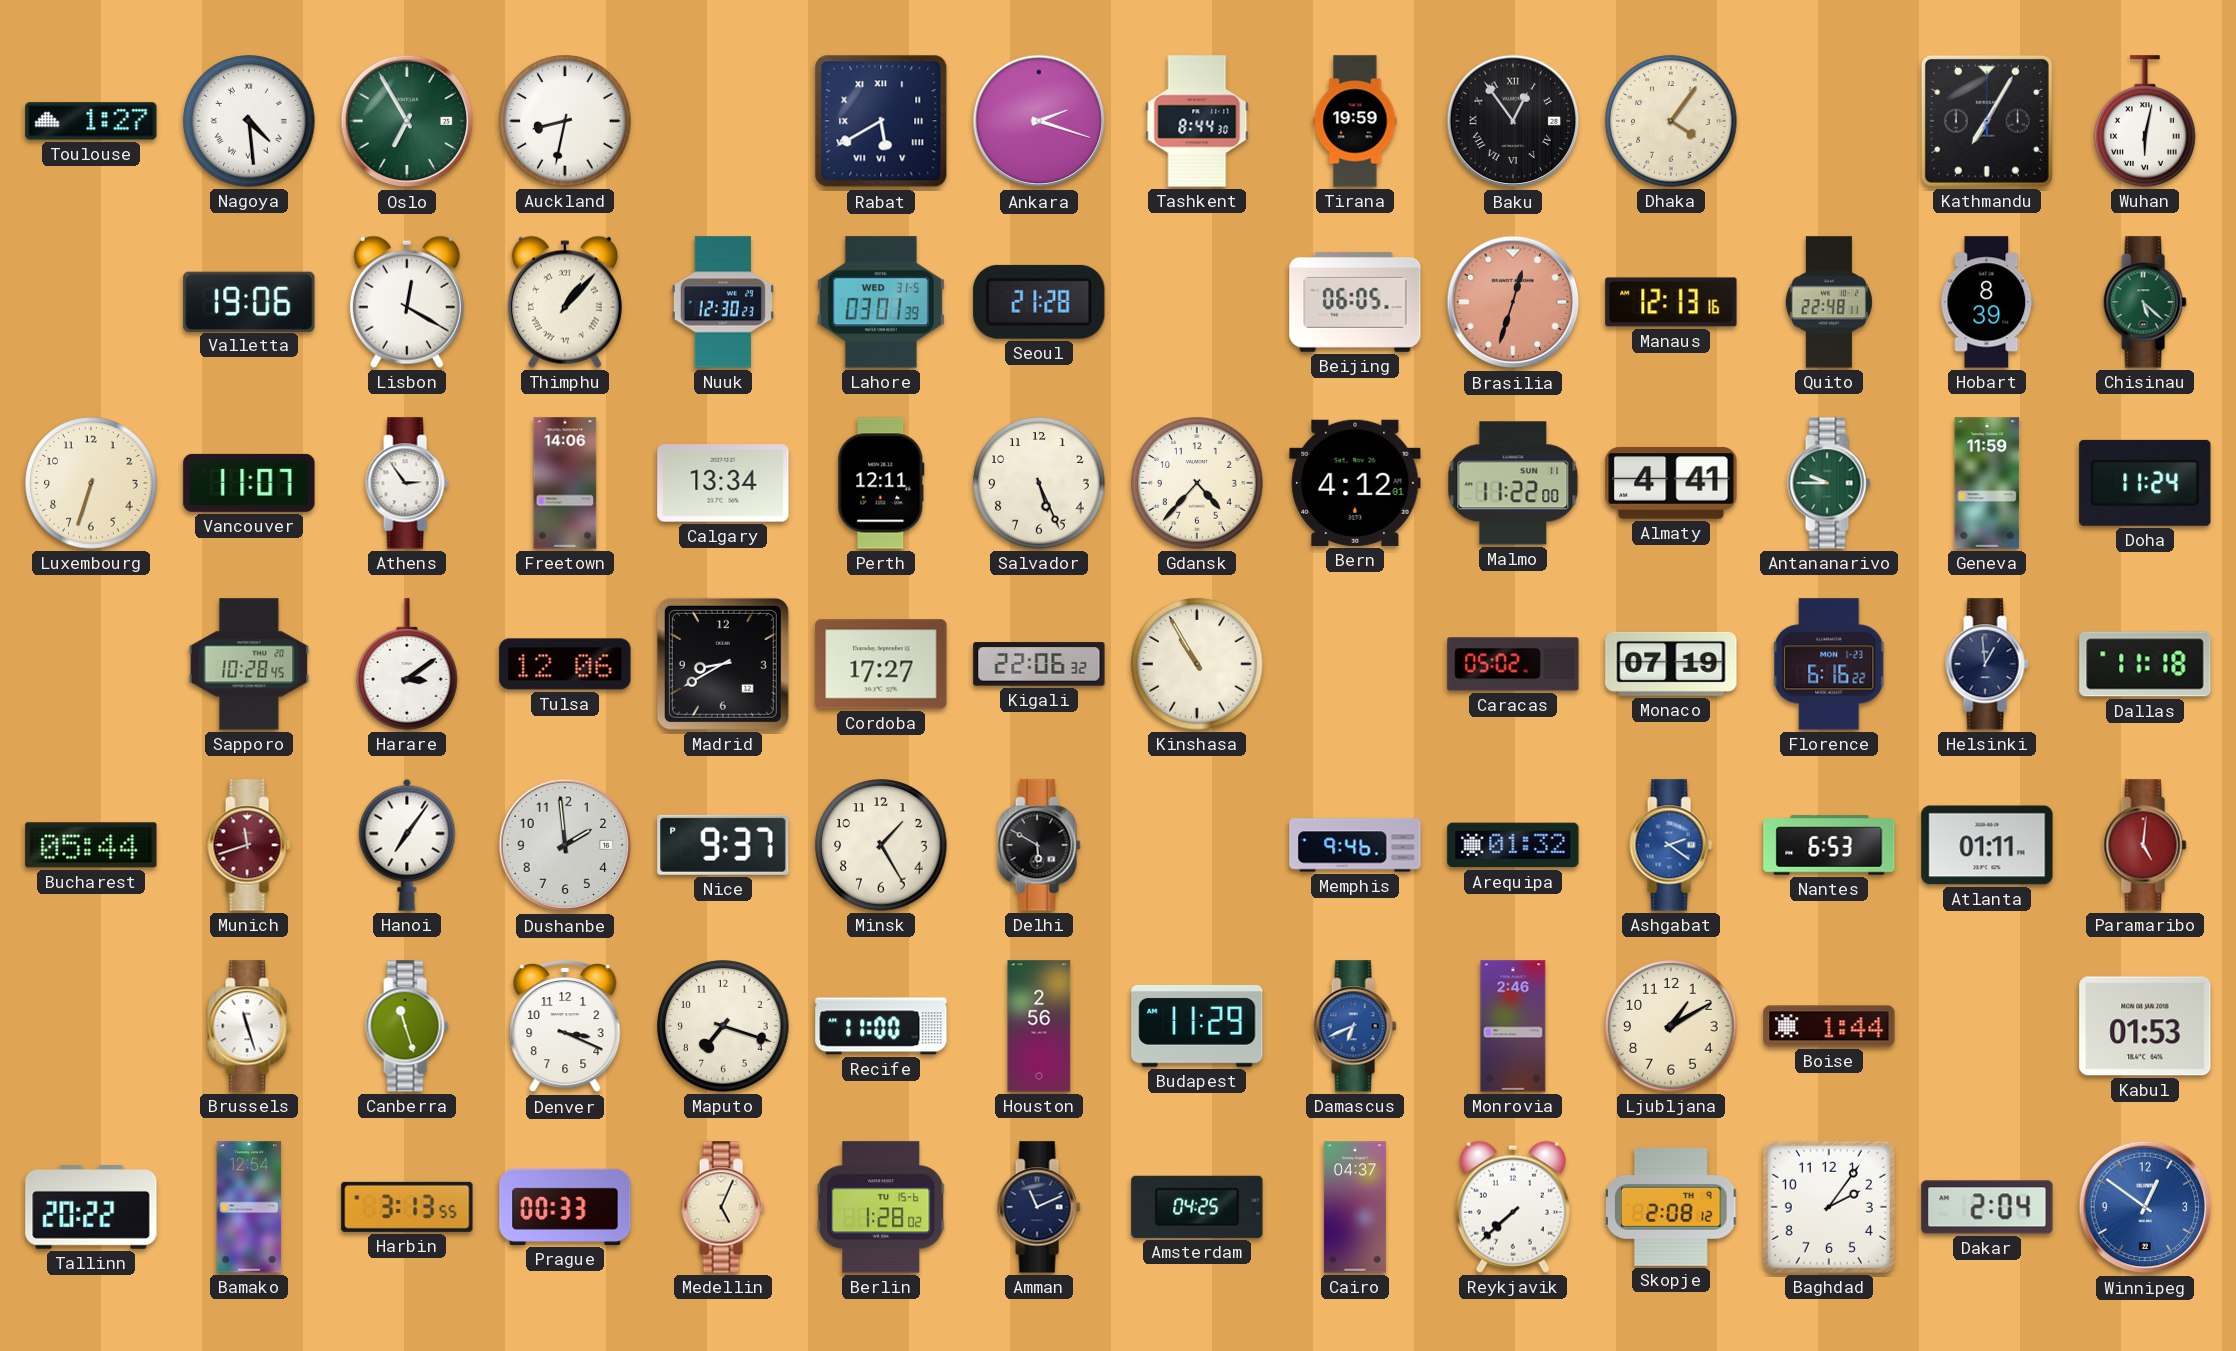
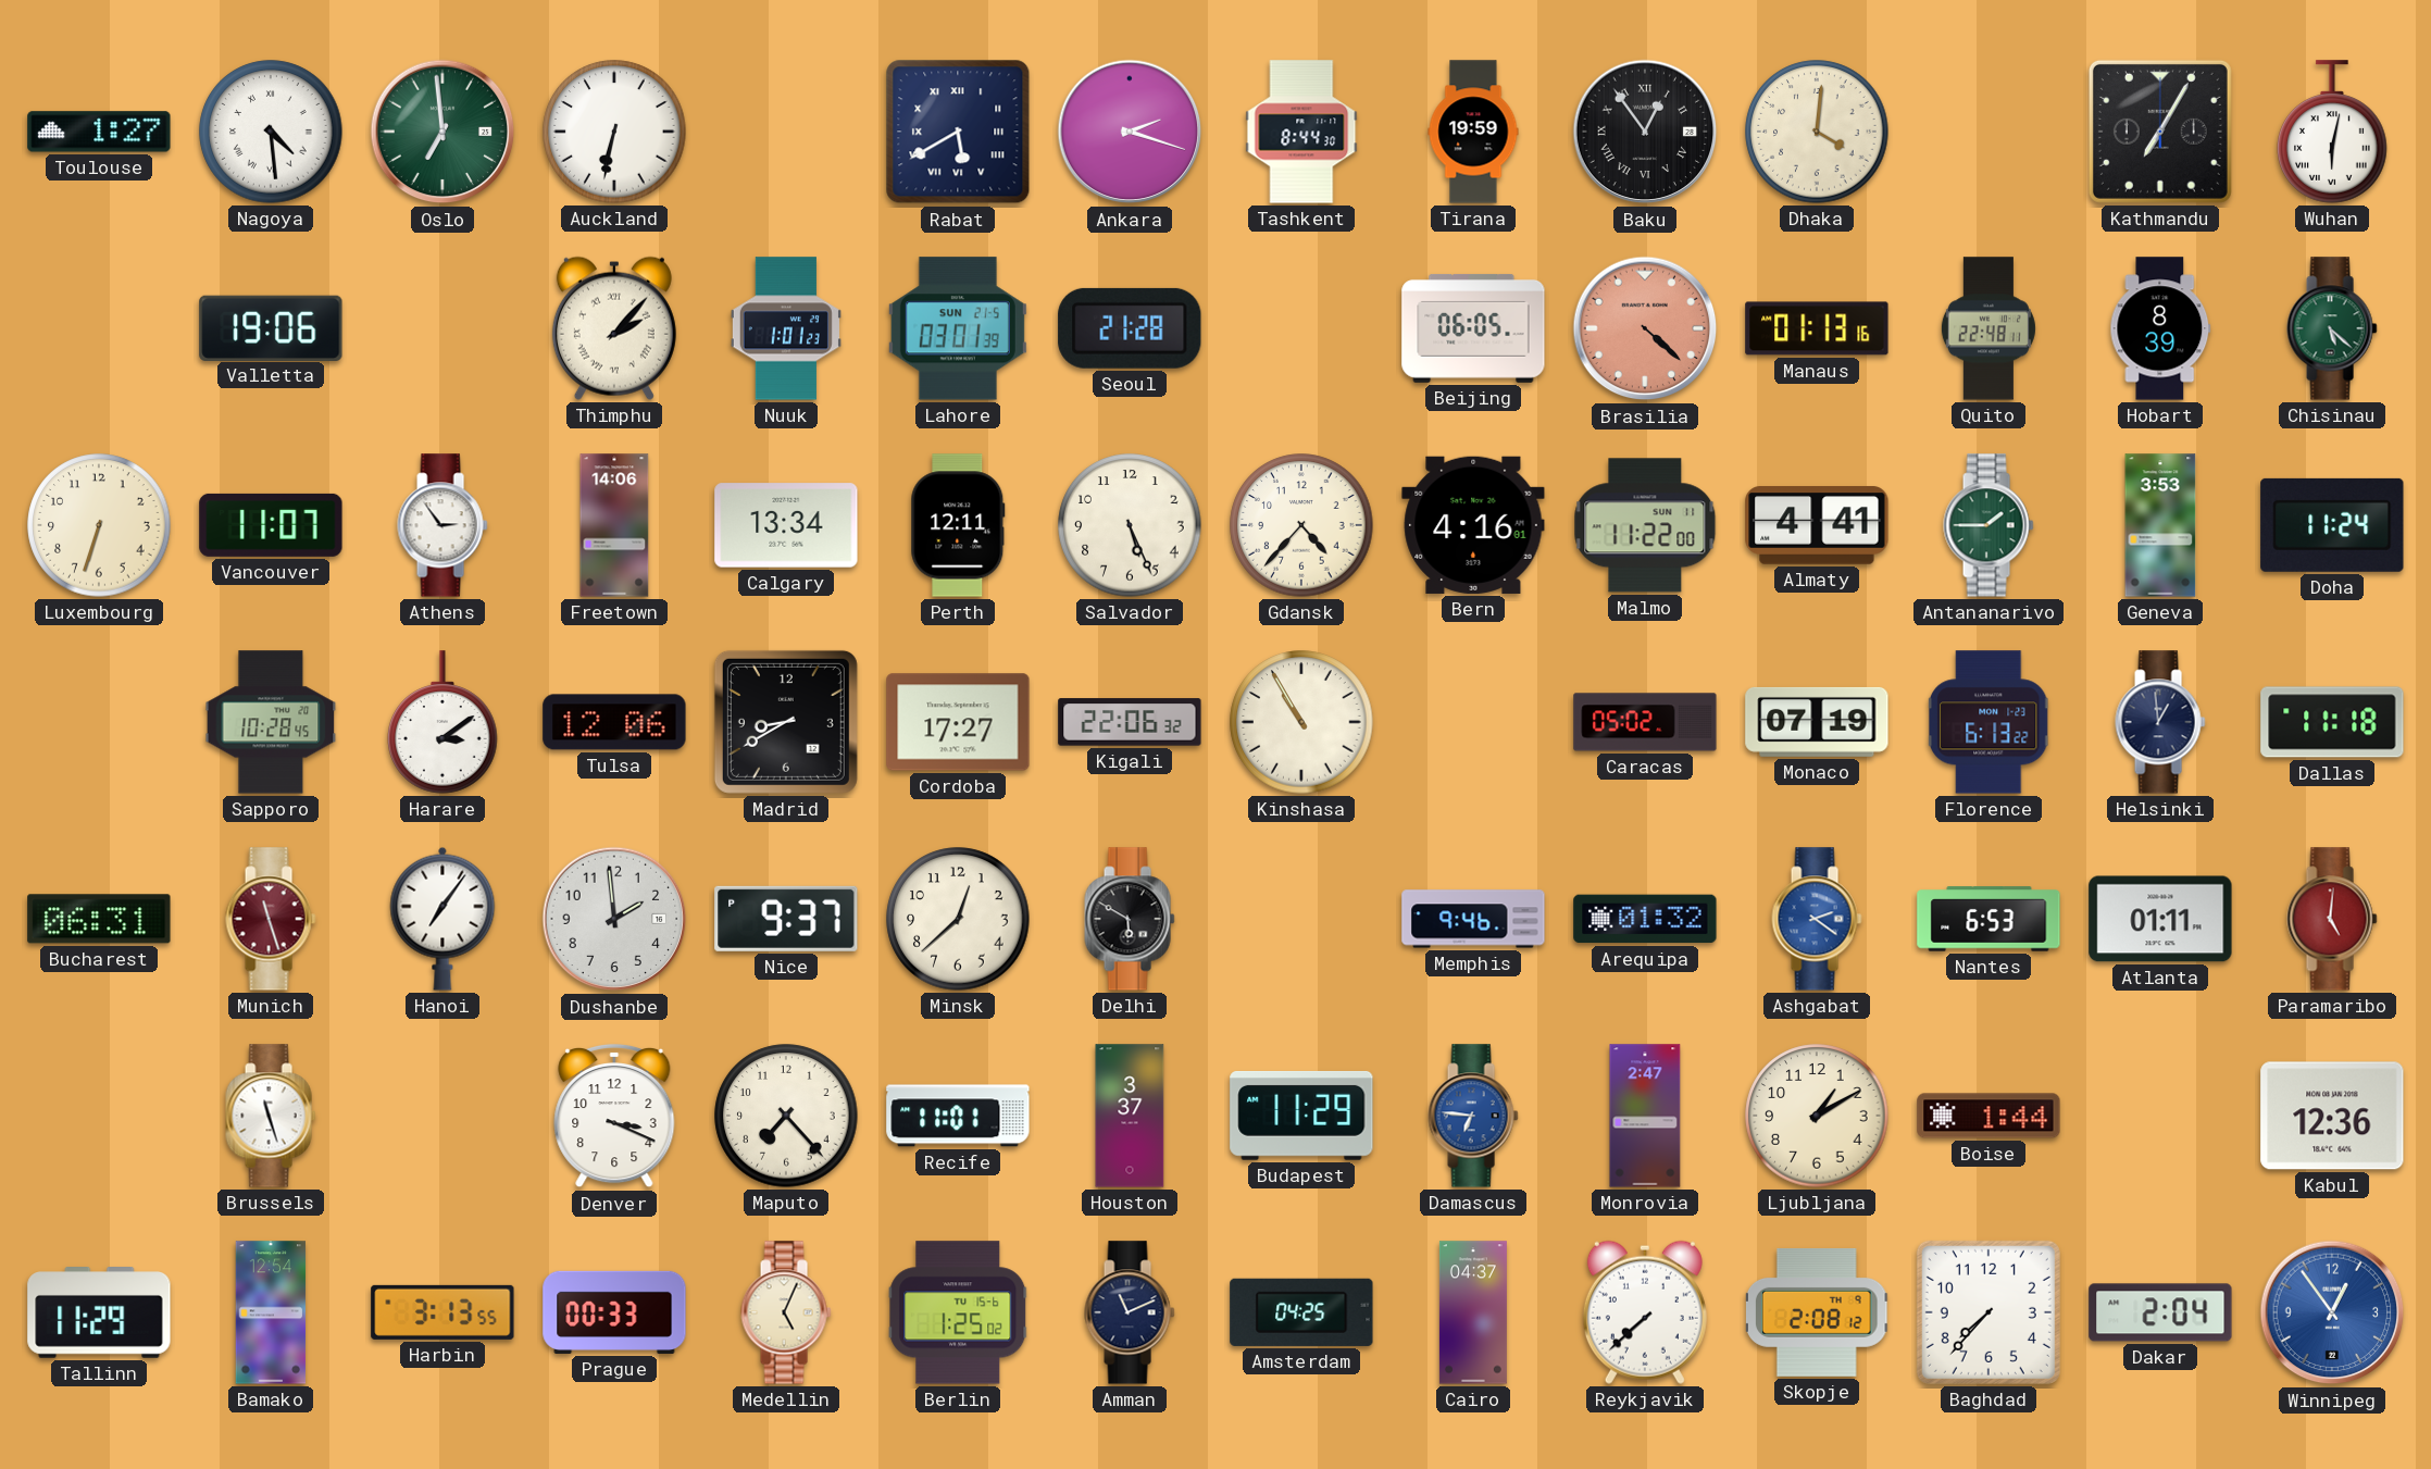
Oslo: 6:55 -> 6:59 (442, 132)
Auckland: 8:32 -> 6:32 (614, 132)
Dhaka: 4:06 -> 4:01 (1817, 132)
Lisbon: 12:20 -> none (407, 302)
Thimphu: 1:07 -> 2:07 (614, 328)
Nuuk: 12:30 -> 1:01 (786, 328)
Lahore date: WED 31-5 -> SUN 21-5 (958, 328)
Brasilia: 12:33 -> 4:22 (1645, 328)
Manaus: 12:13 -> 01:13 (1817, 328)
Bern: 4:12 -> 4:16 (1473, 525)
Antananarivo: 9:45 -> 1:45 (1989, 525)
Geneva: 11:59 -> 3:53 (2160, 525)
Florence: 6:16 -> 6:13 (1989, 722)
Bucharest: 05:44 -> 06:31 (99, 919)
Munich: 11:42 -> 11:27 (271, 919)
Minsk: 1:25 -> 12:38 (958, 919)
Canberra: 11:27 -> none (407, 1026)
Maputo: 7:18 -> 7:23 (786, 1116)
Recife: 11:00 -> 11:01 (958, 1116)
Houston: 2:56 -> 3:37 (1130, 1116)
Damascus: 6:41 -> 6:46 (1473, 1116)
Monrovia: 2:46 -> 2:47 (1645, 1116)
Kabul: 01:53 -> 12:36 (2332, 1116)
Tallinn: 20:22 -> 11:29 (99, 1314)
Berlin: 1:28 -> 1:25 (958, 1312)
Baghdad: 2:06 -> 7:37 (1989, 1312)
Winnipeg: 12:51 -> 12:54 (2332, 1312)
